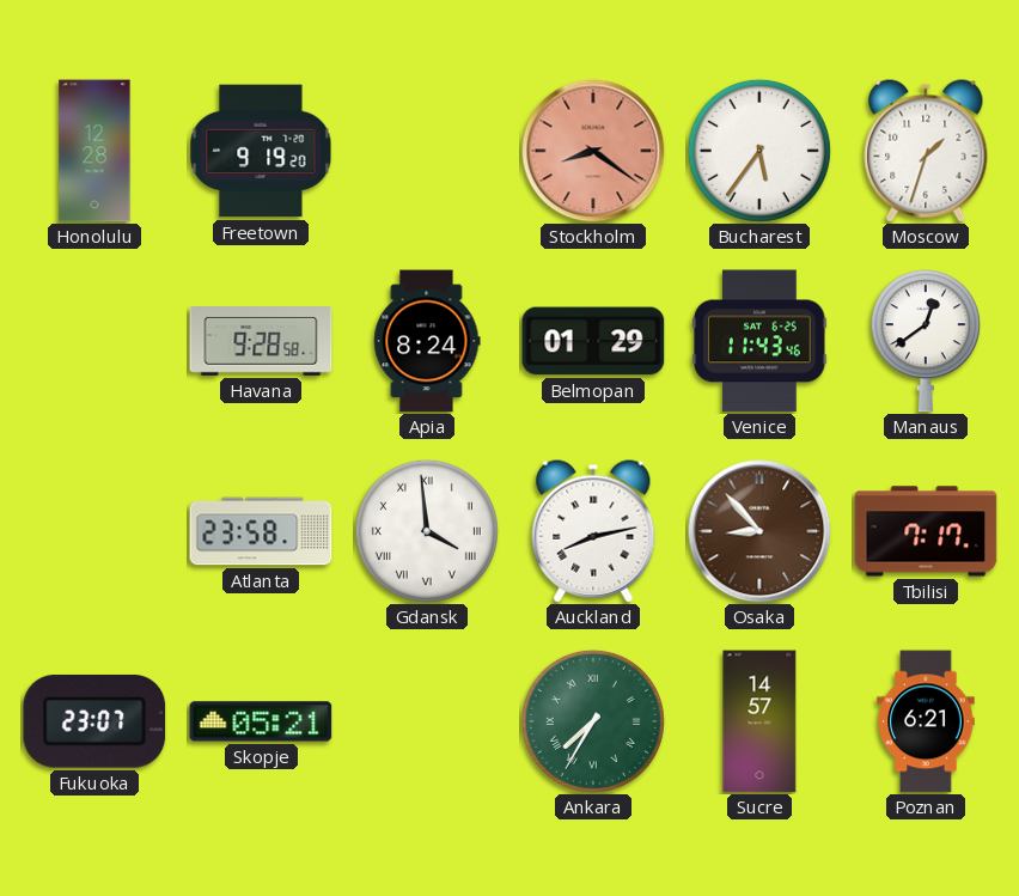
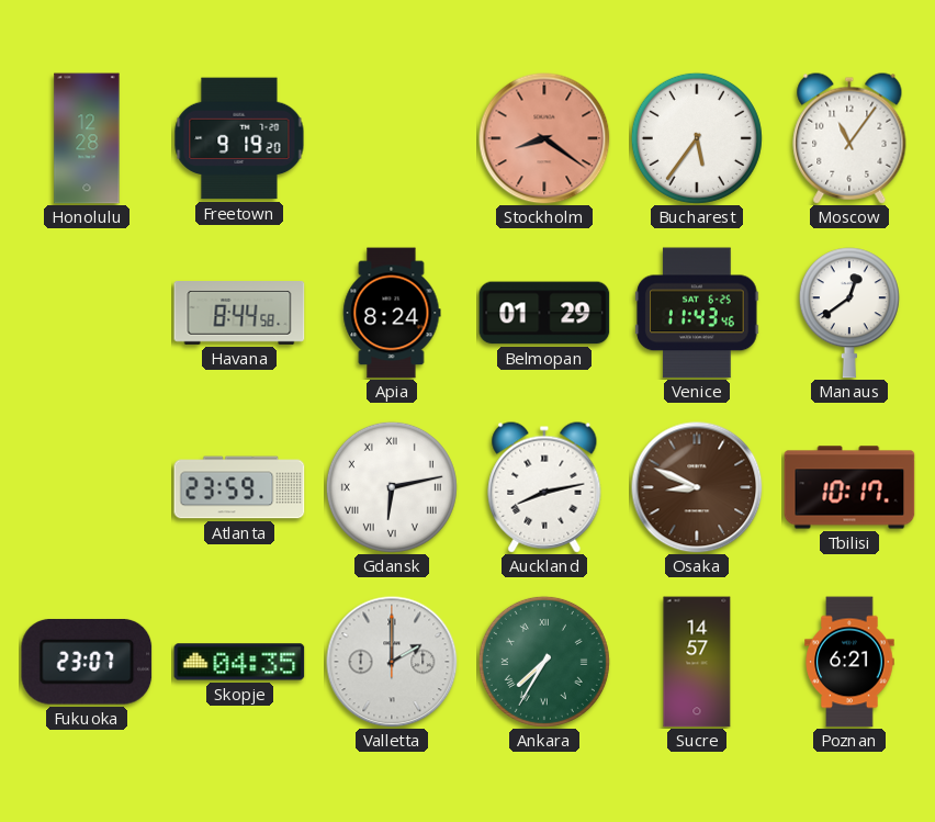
Moscow: 1:33 -> 11:06 (849, 138)
Havana: 9:28 -> 8:44 (239, 314)
Atlanta: 23:58 -> 23:59 (239, 487)
Gdansk: 3:59 -> 6:13 (392, 487)
Osaka: 8:53 -> 8:49 (697, 487)
Tbilisi: 7:17 -> 10:17 (849, 487)
Skopje: 05:21 -> 04:35 (239, 662)
Valletta: none -> 2:00 (392, 662)
